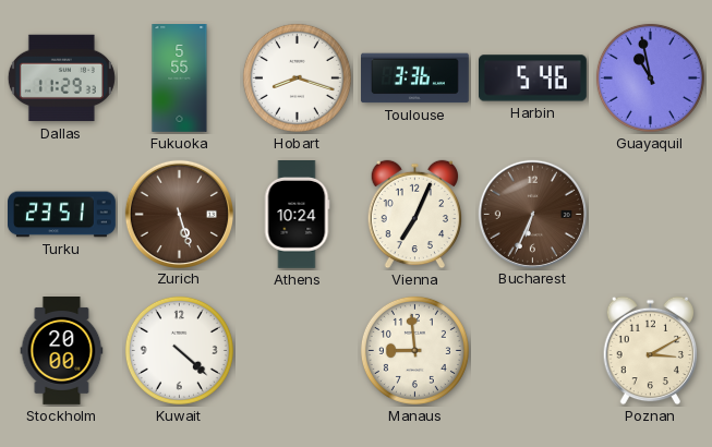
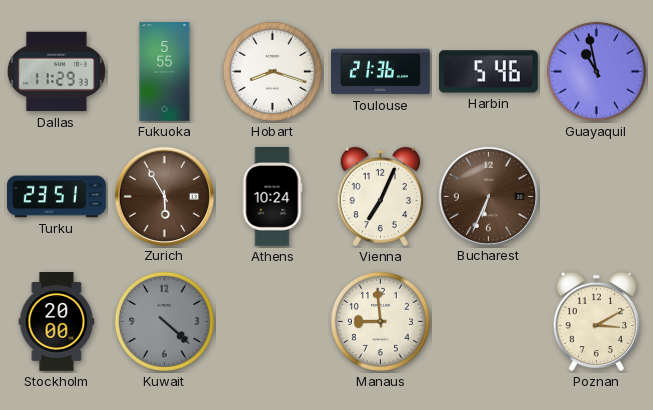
Toulouse: 3:36 -> 21:36 (381, 72)
Zurich: 5:27 -> 5:55 (164, 196)
Kuwait dial: white -> grey (164, 321)
